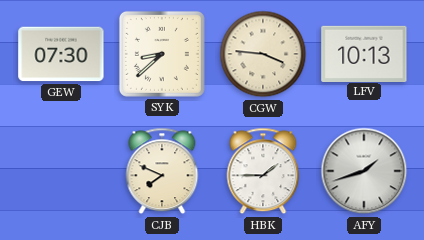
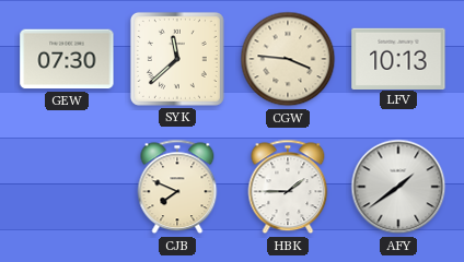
SYK: 8:38 -> 11:38 (177, 59)
AFY: 1:42 -> 1:39 (398, 187)
